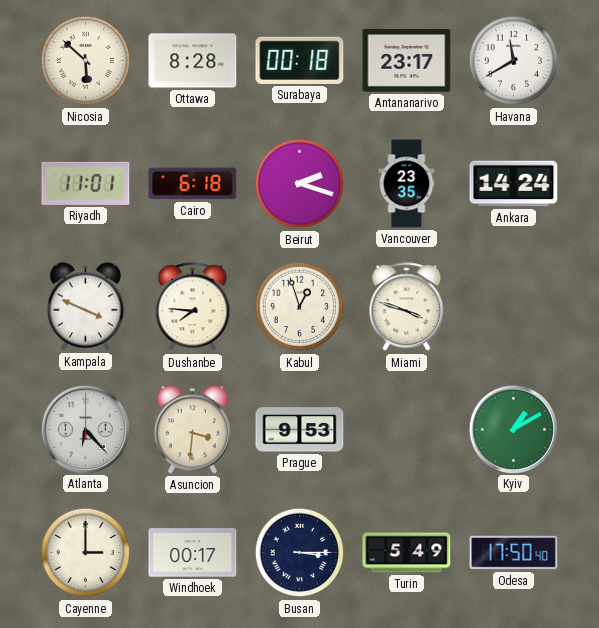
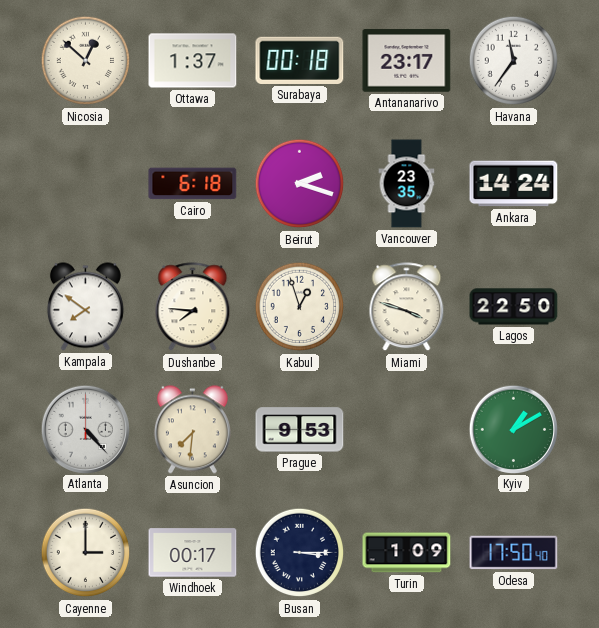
Nicosia: 5:52 -> 12:52 (86, 61)
Ottawa: 8:28 -> 1:37 (193, 61)
Havana: 11:40 -> 11:36 (514, 61)
Riyadh: 11:01 -> none (86, 183)
Kampala: 3:49 -> 7:51 (85, 307)
Lagos: none -> 22:50 (514, 307)
Atlanta: 6:23 -> 4:23 (85, 429)
Asuncion: 3:31 -> 7:31 (192, 430)
Turin: 5:49 -> 1:09 (407, 553)
